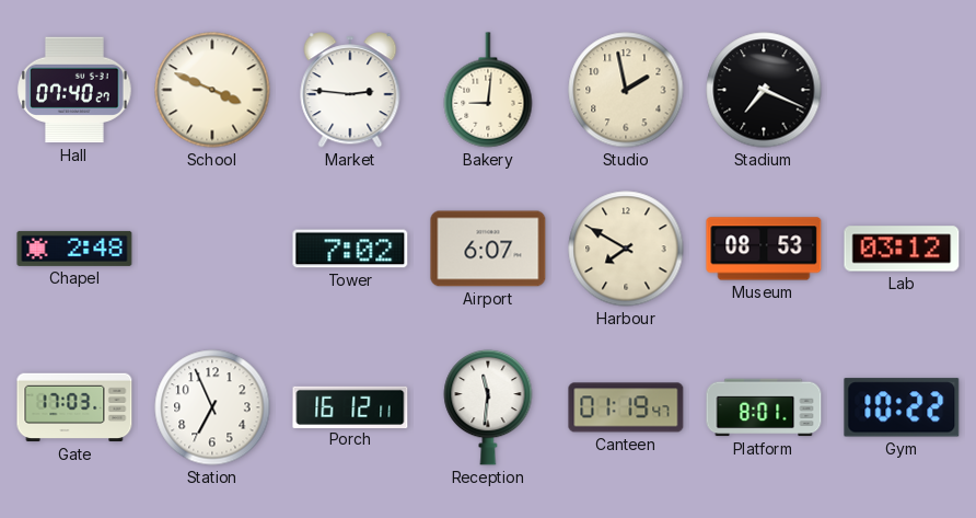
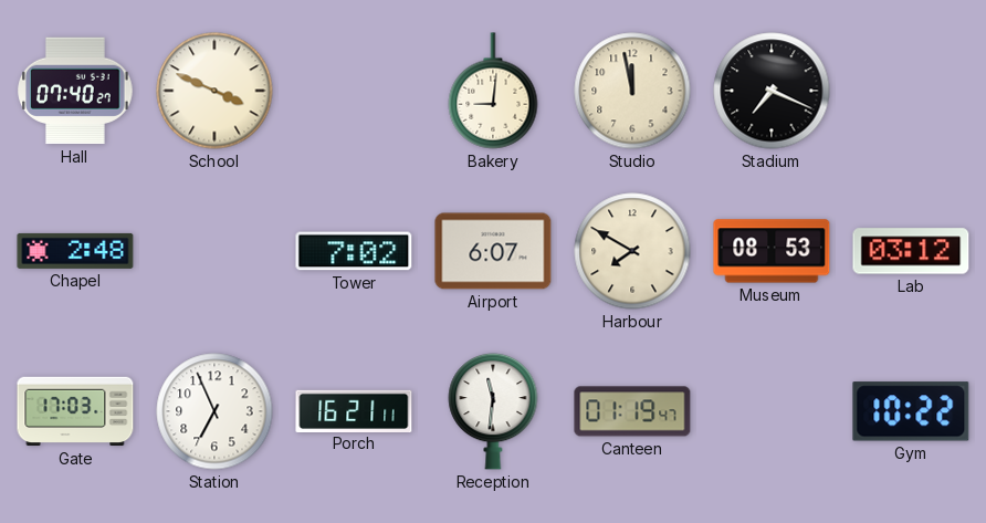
Market: 2:46 -> none (350, 90)
Studio: 1:58 -> 11:58 (632, 91)
Porch: 16:12 -> 16:21 (354, 410)
Platform: 8:01 -> none (764, 407)
